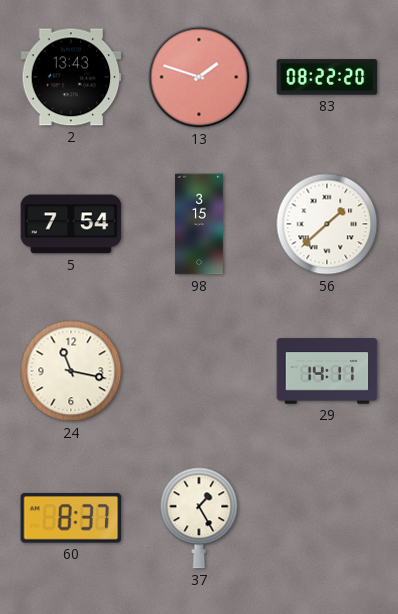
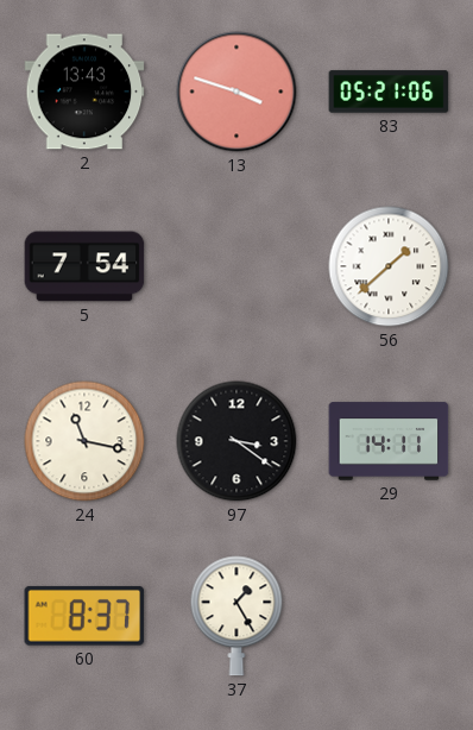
13: 1:48 -> 3:48 (236, 92)
83: 08:22 -> 05:21 (389, 92)
98: 3:15 -> none (199, 224)
97: none -> 3:21 (236, 441)
